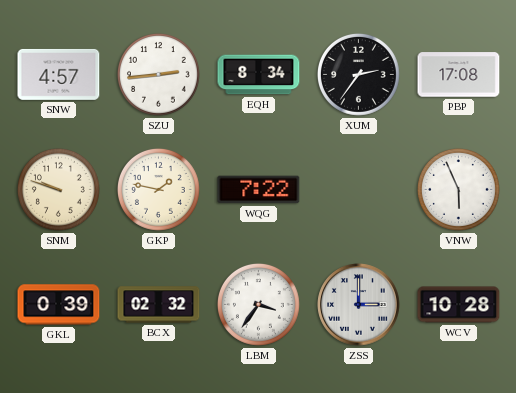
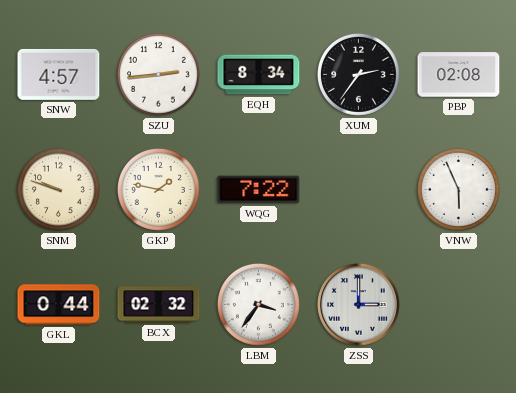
PBP: 17:08 -> 02:08 (459, 75)
GKL: 0:39 -> 0:44 (59, 305)
WCV: 10:28 -> none (459, 305)
